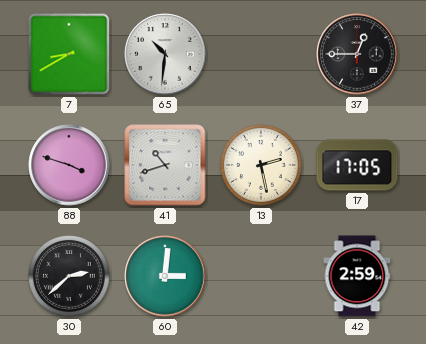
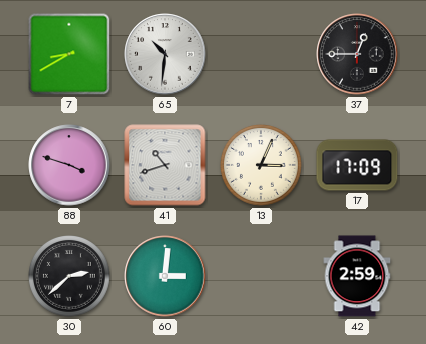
13: 2:28 -> 3:04 (262, 166)
17: 17:05 -> 17:09 (357, 165)
